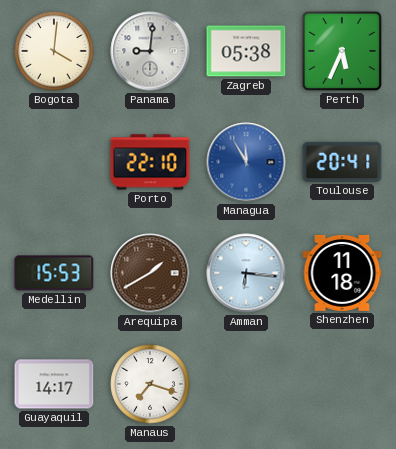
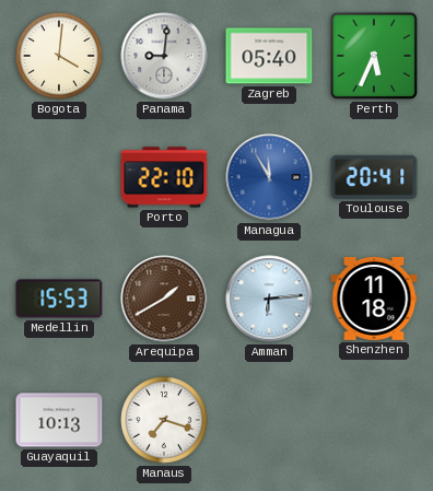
Zagreb: 05:38 -> 05:40 (269, 56)
Amman: 6:16 -> 6:14 (269, 299)
Guayaquil: 14:17 -> 10:13 (59, 420)
